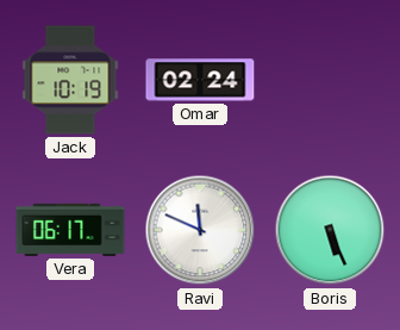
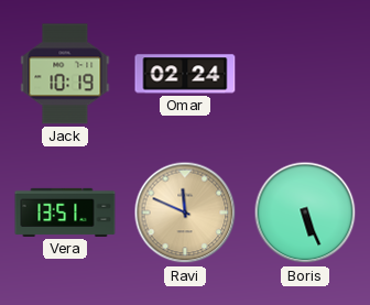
Vera: 06:17 -> 13:51 (65, 213)
Ravi dial: white -> champagne (185, 213)
